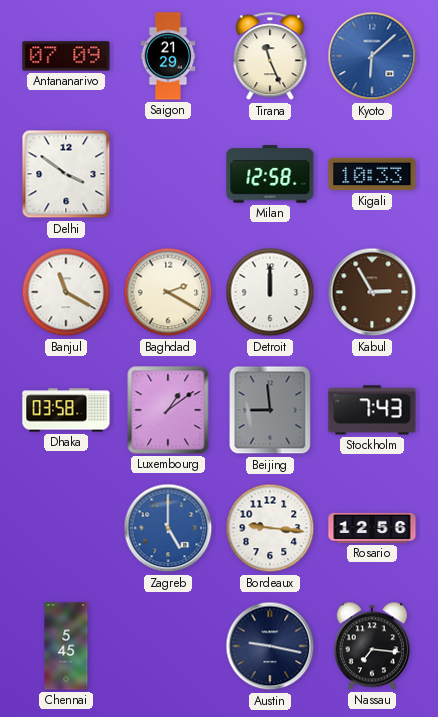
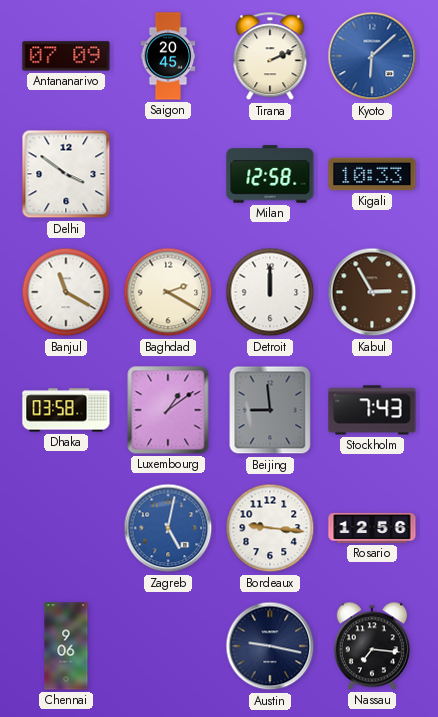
Saigon: 21:29 -> 20:45 (168, 56)
Tirana: 11:26 -> 2:11 (270, 57)
Zagreb: 5:00 -> 5:02 (168, 528)
Chennai: 5:45 -> 9:06 (66, 646)
